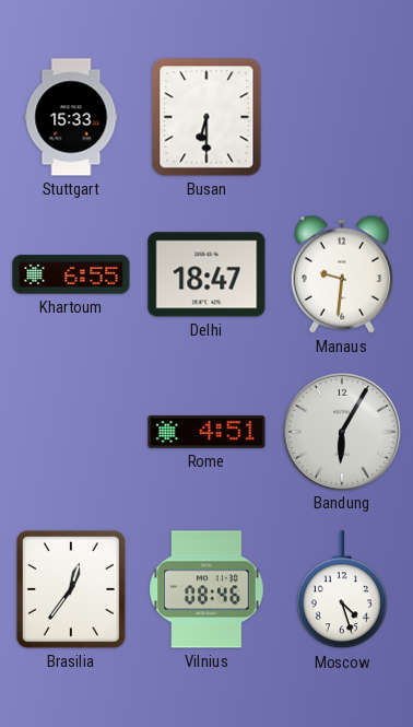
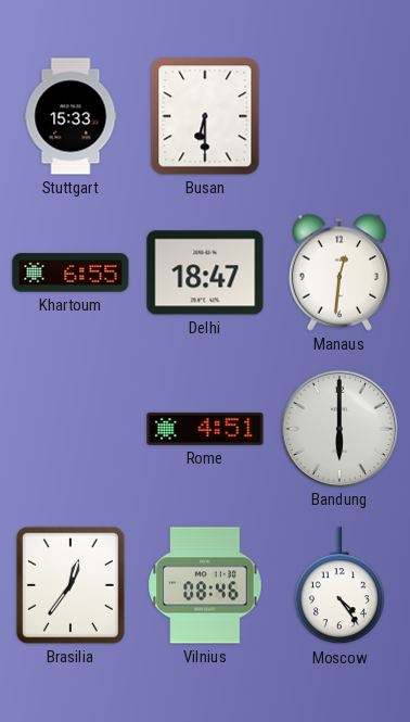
Manaus: 9:31 -> 12:31 (339, 273)
Bandung: 6:05 -> 6:00 (338, 428)
Moscow: 4:27 -> 4:24 (339, 586)
